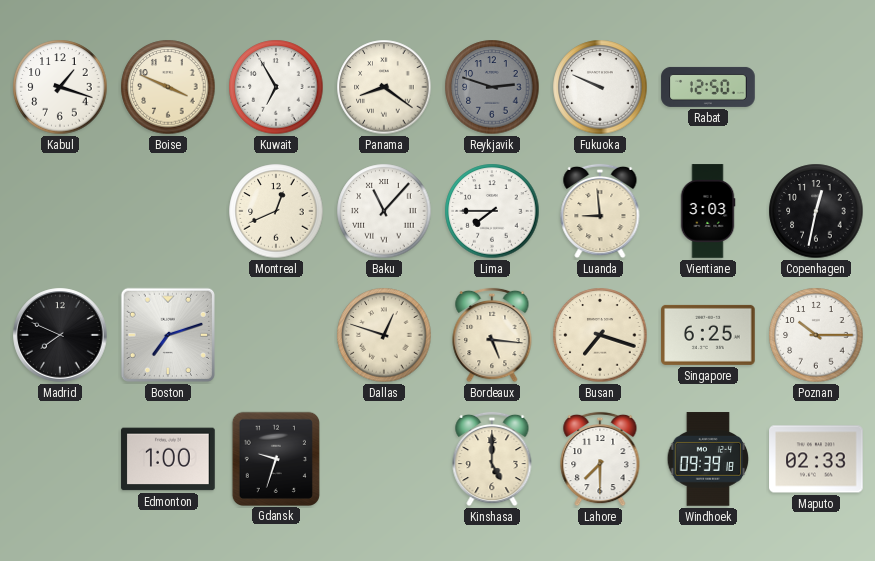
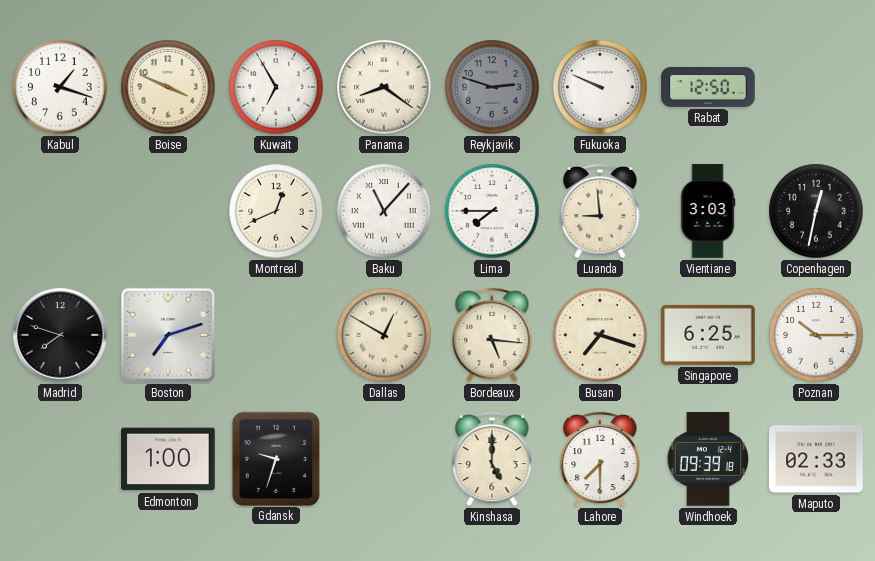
Madrid: 7:49 -> 7:48 (60, 335)
Dallas: 12:48 -> 12:50 (384, 335)
